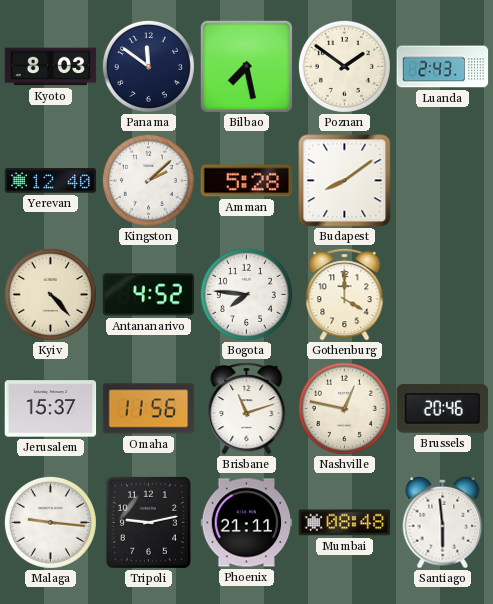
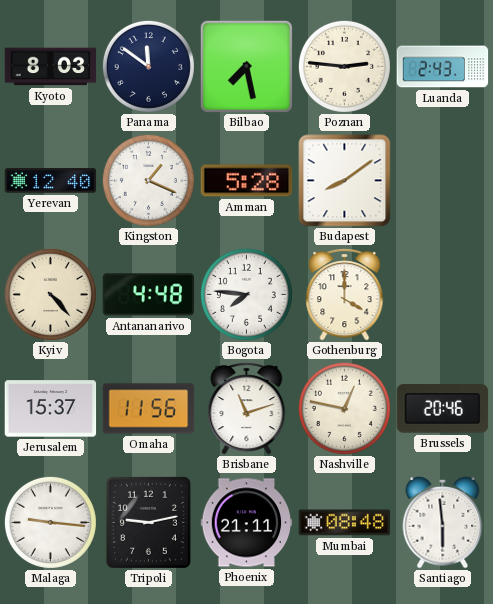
Poznan: 1:51 -> 2:46 (344, 66)
Kingston: 2:08 -> 1:19 (148, 180)
Antananarivo: 4:52 -> 4:48 (149, 295)
